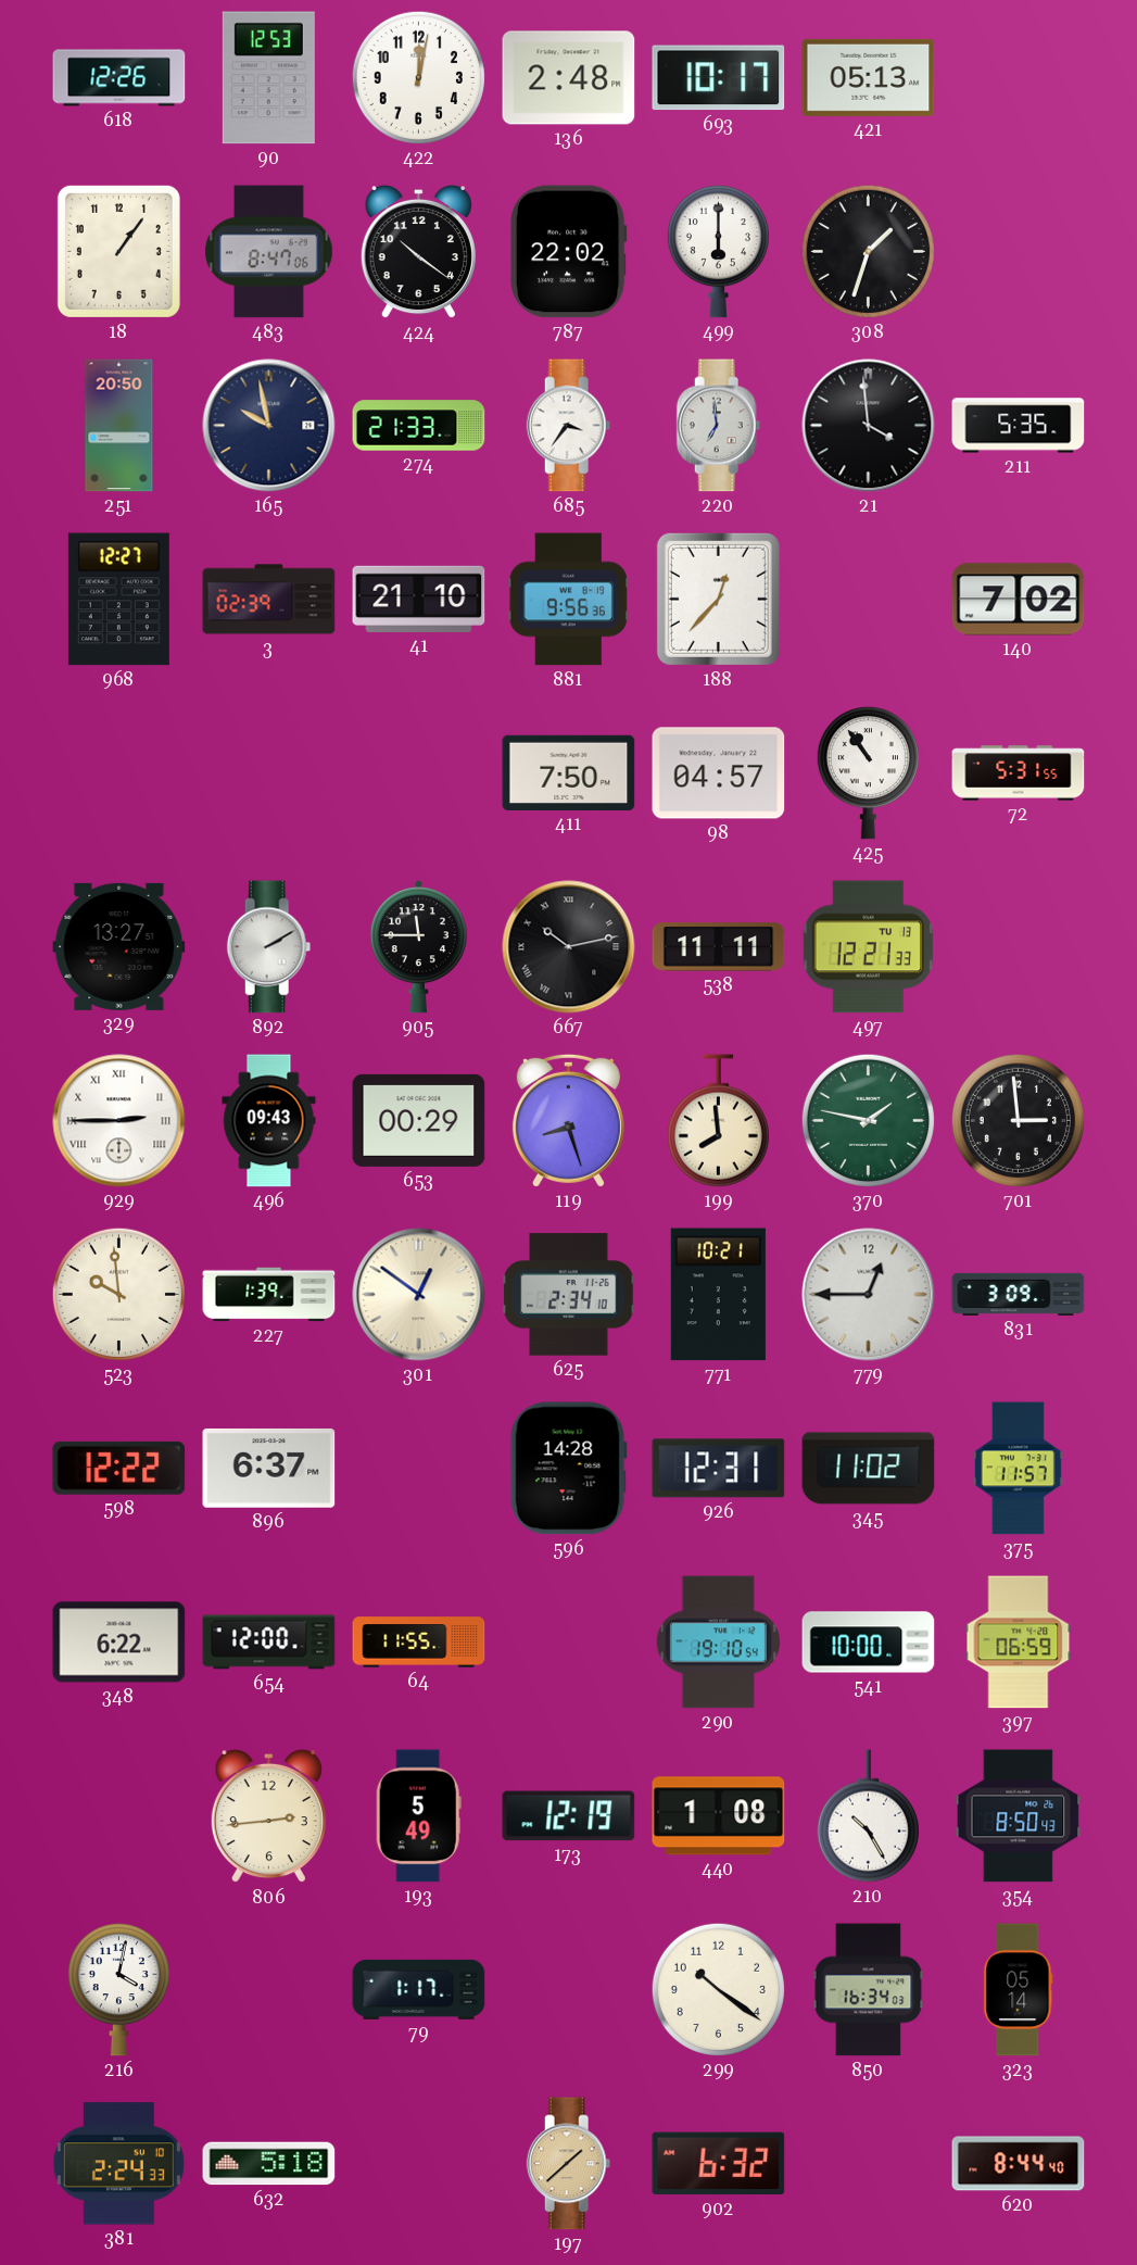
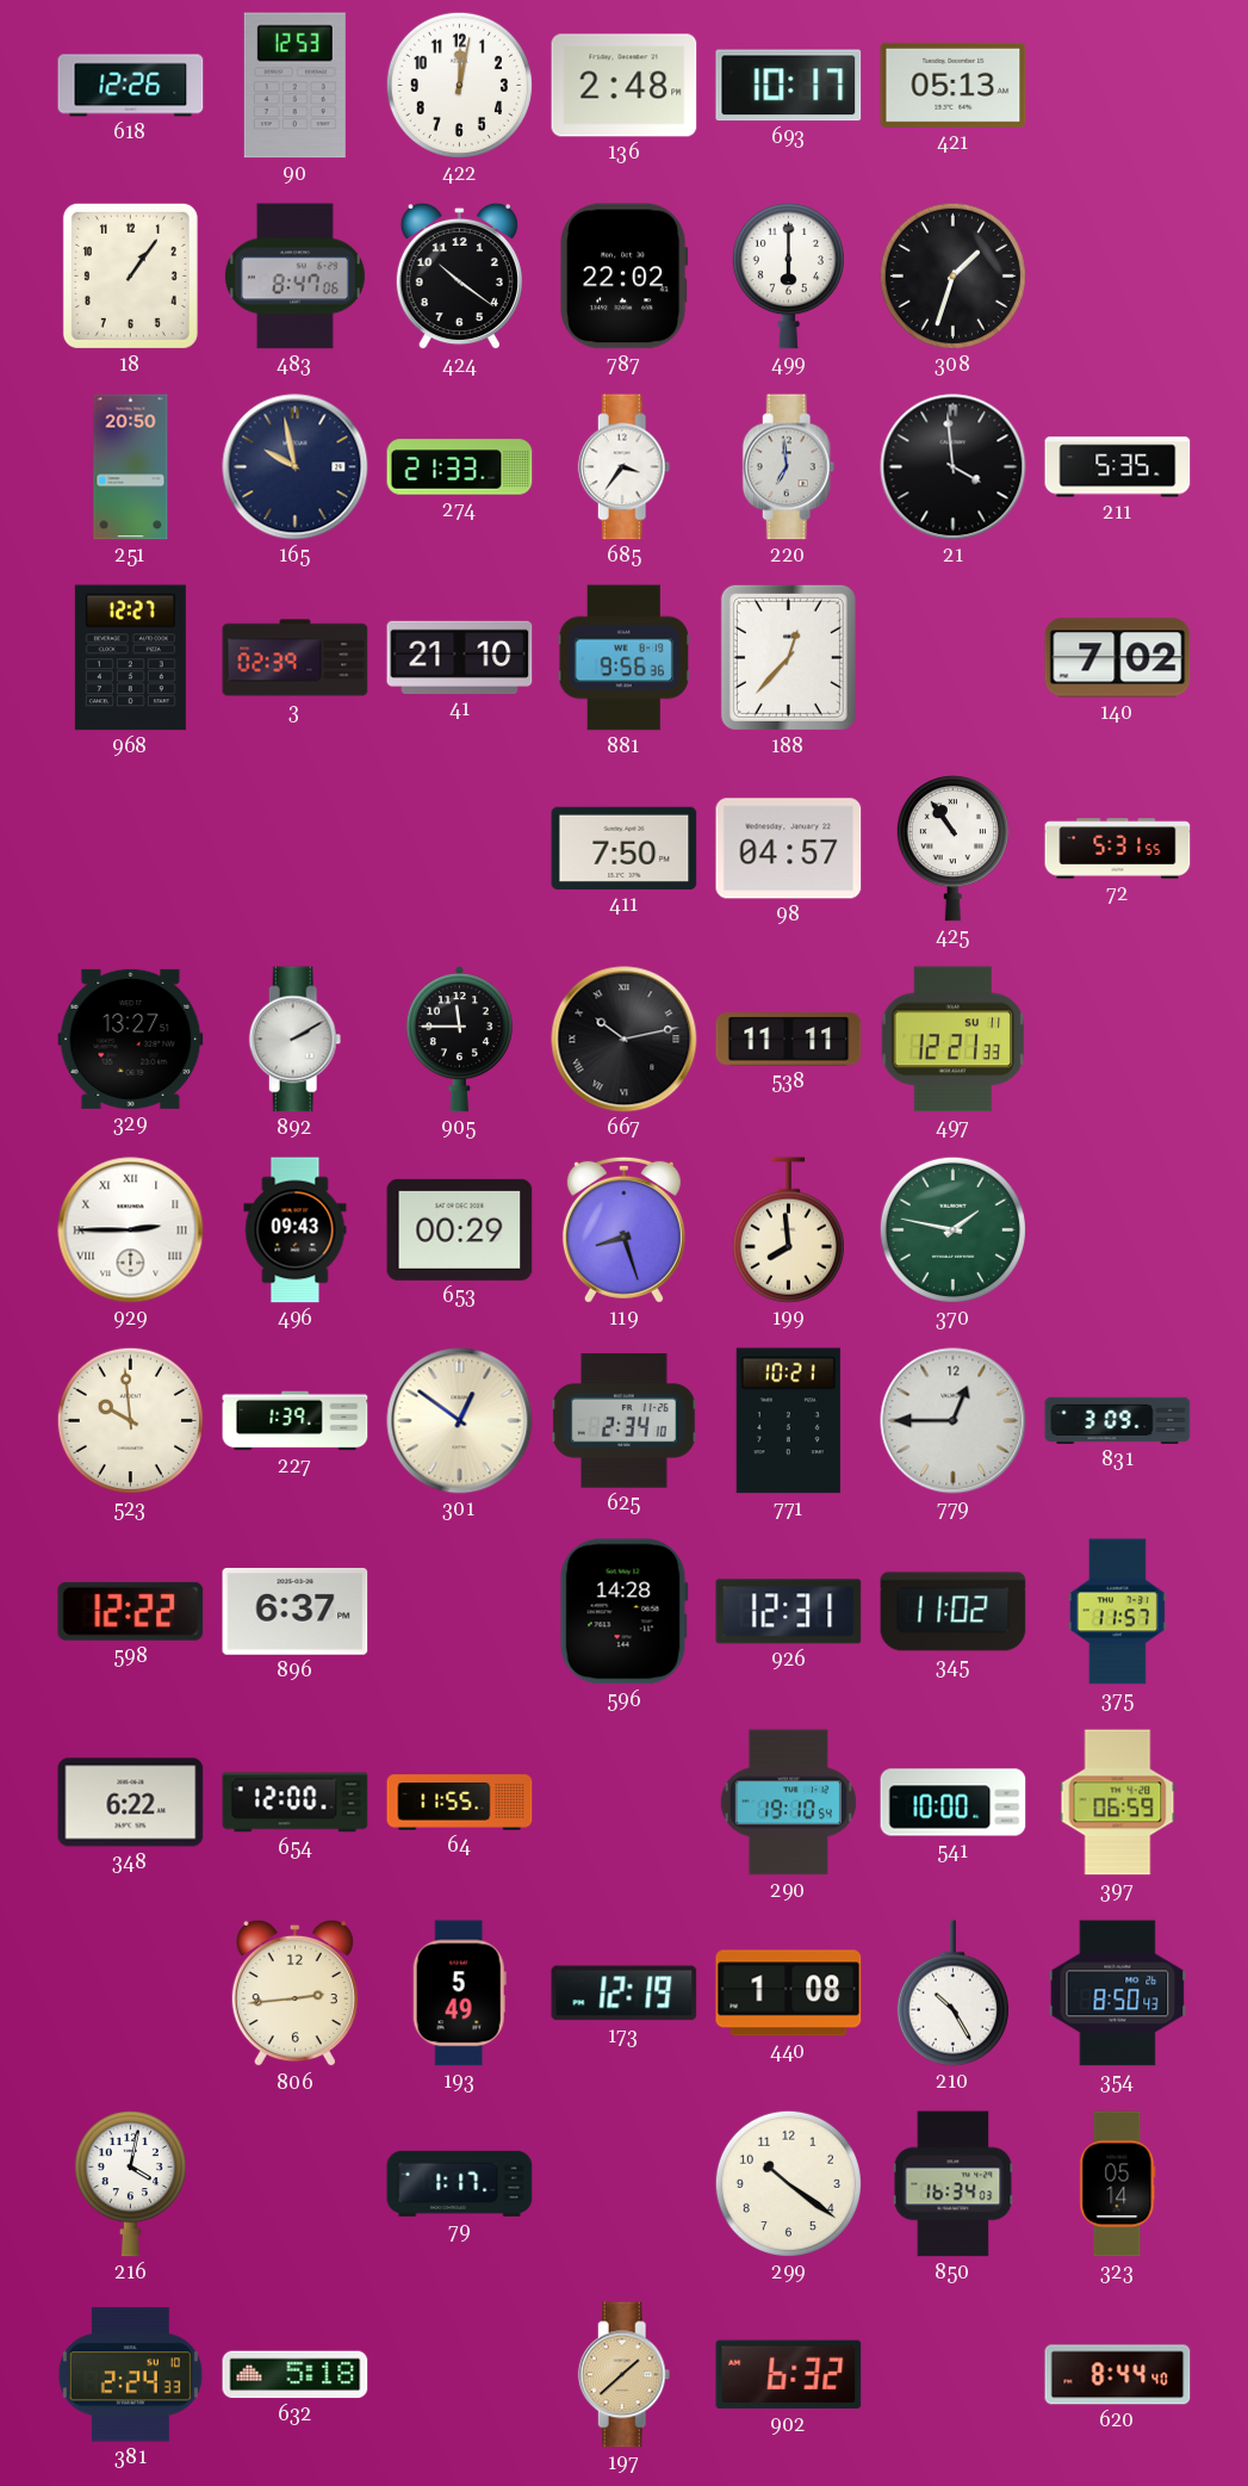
497 date: TU 13 -> SU 11 (954, 1040)
701: 2:59 -> none (1018, 1120)
